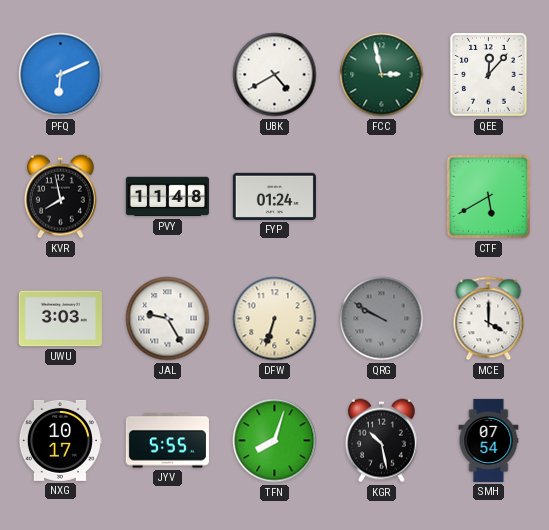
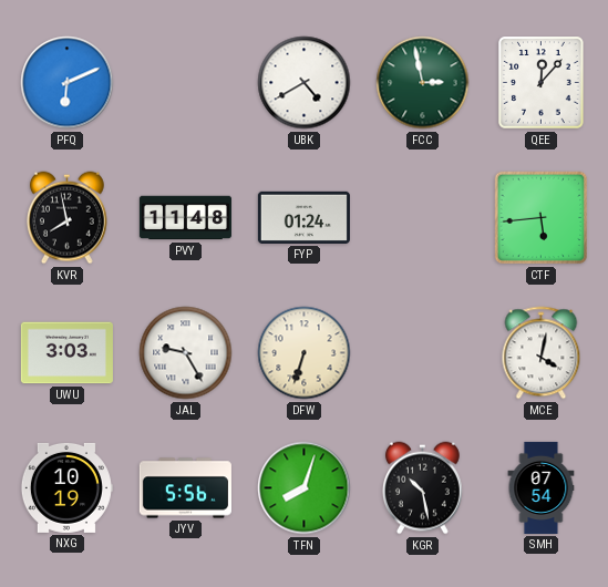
CTF: 5:40 -> 5:44 (542, 218)
QRG: 9:50 -> none (382, 319)
MCE: 4:00 -> 4:02 (542, 353)
NXG: 10:17 -> 10:19 (66, 487)
JYV: 5:55 -> 5:56 (185, 488)
